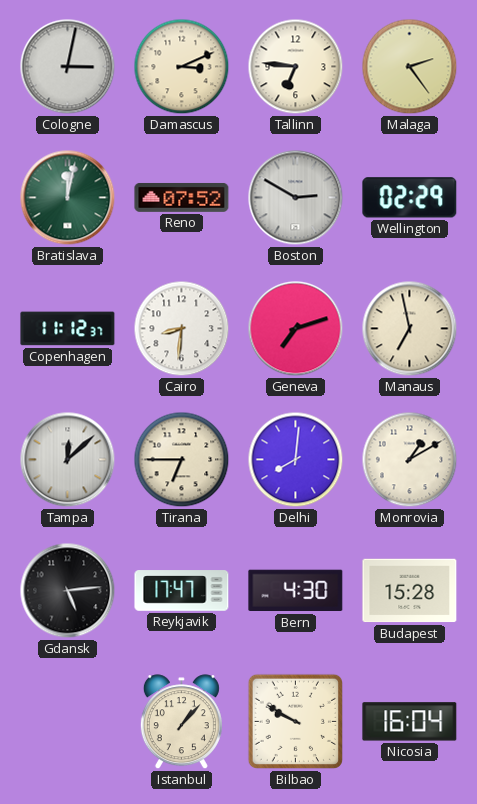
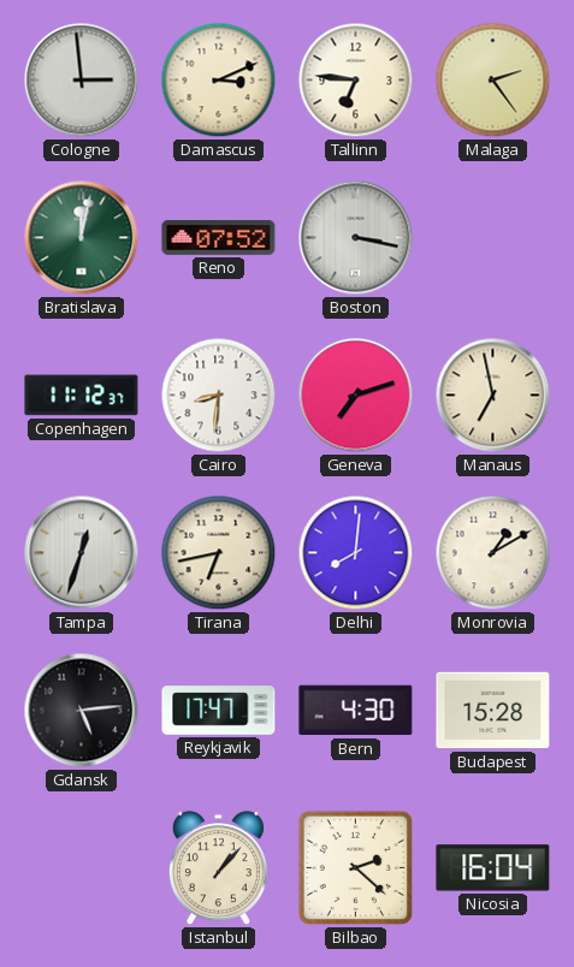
Cologne: 3:02 -> 2:59 (82, 81)
Boston: 2:50 -> 3:17 (356, 238)
Wellington: 02:29 -> none (410, 198)
Tampa: 12:08 -> 12:33 (82, 553)
Tirana: 6:45 -> 6:43 (219, 553)
Bilbao: 9:50 -> 2:22 (355, 867)
